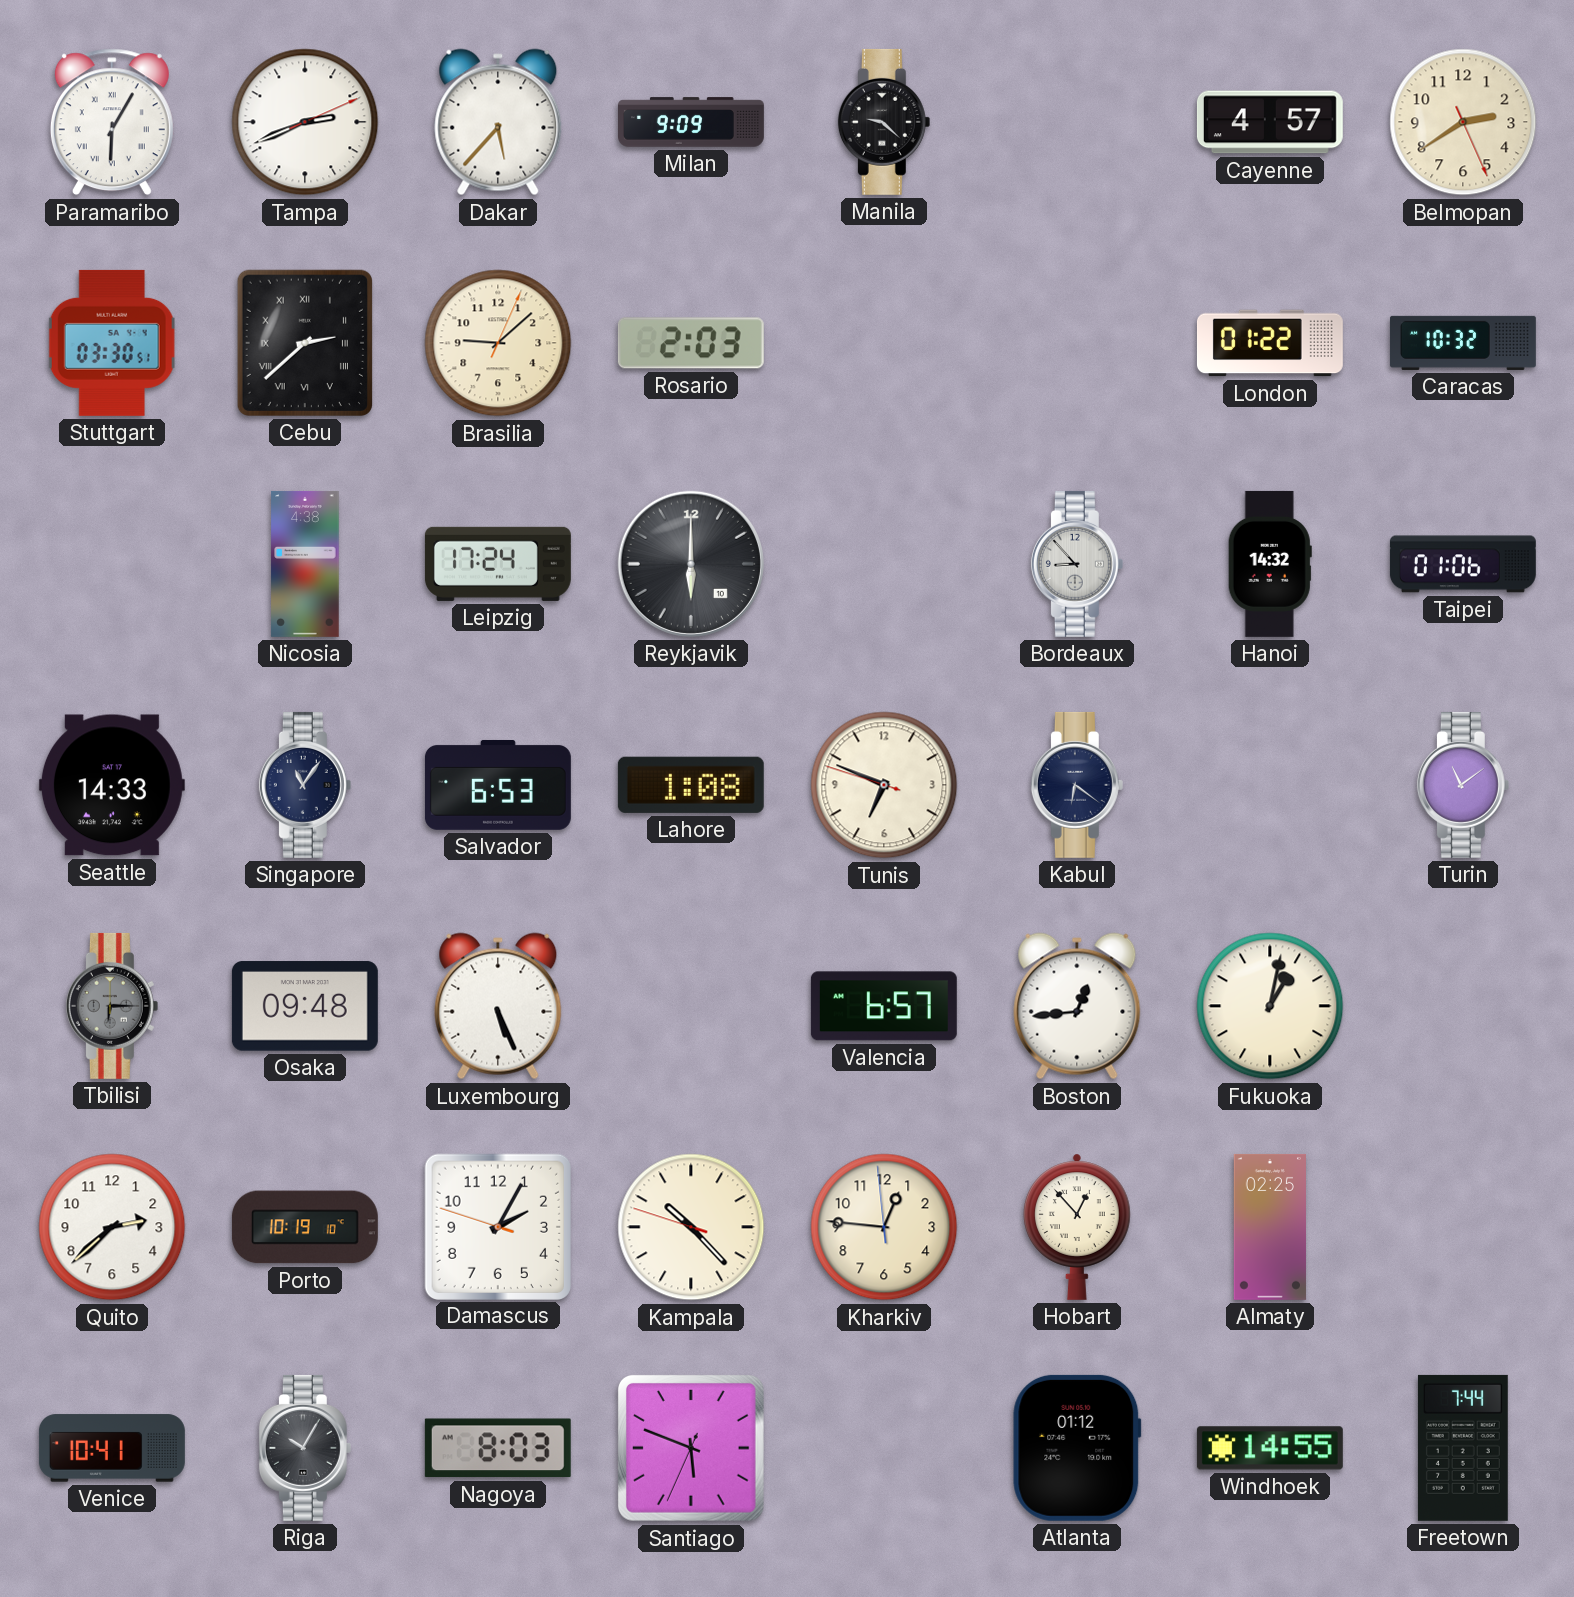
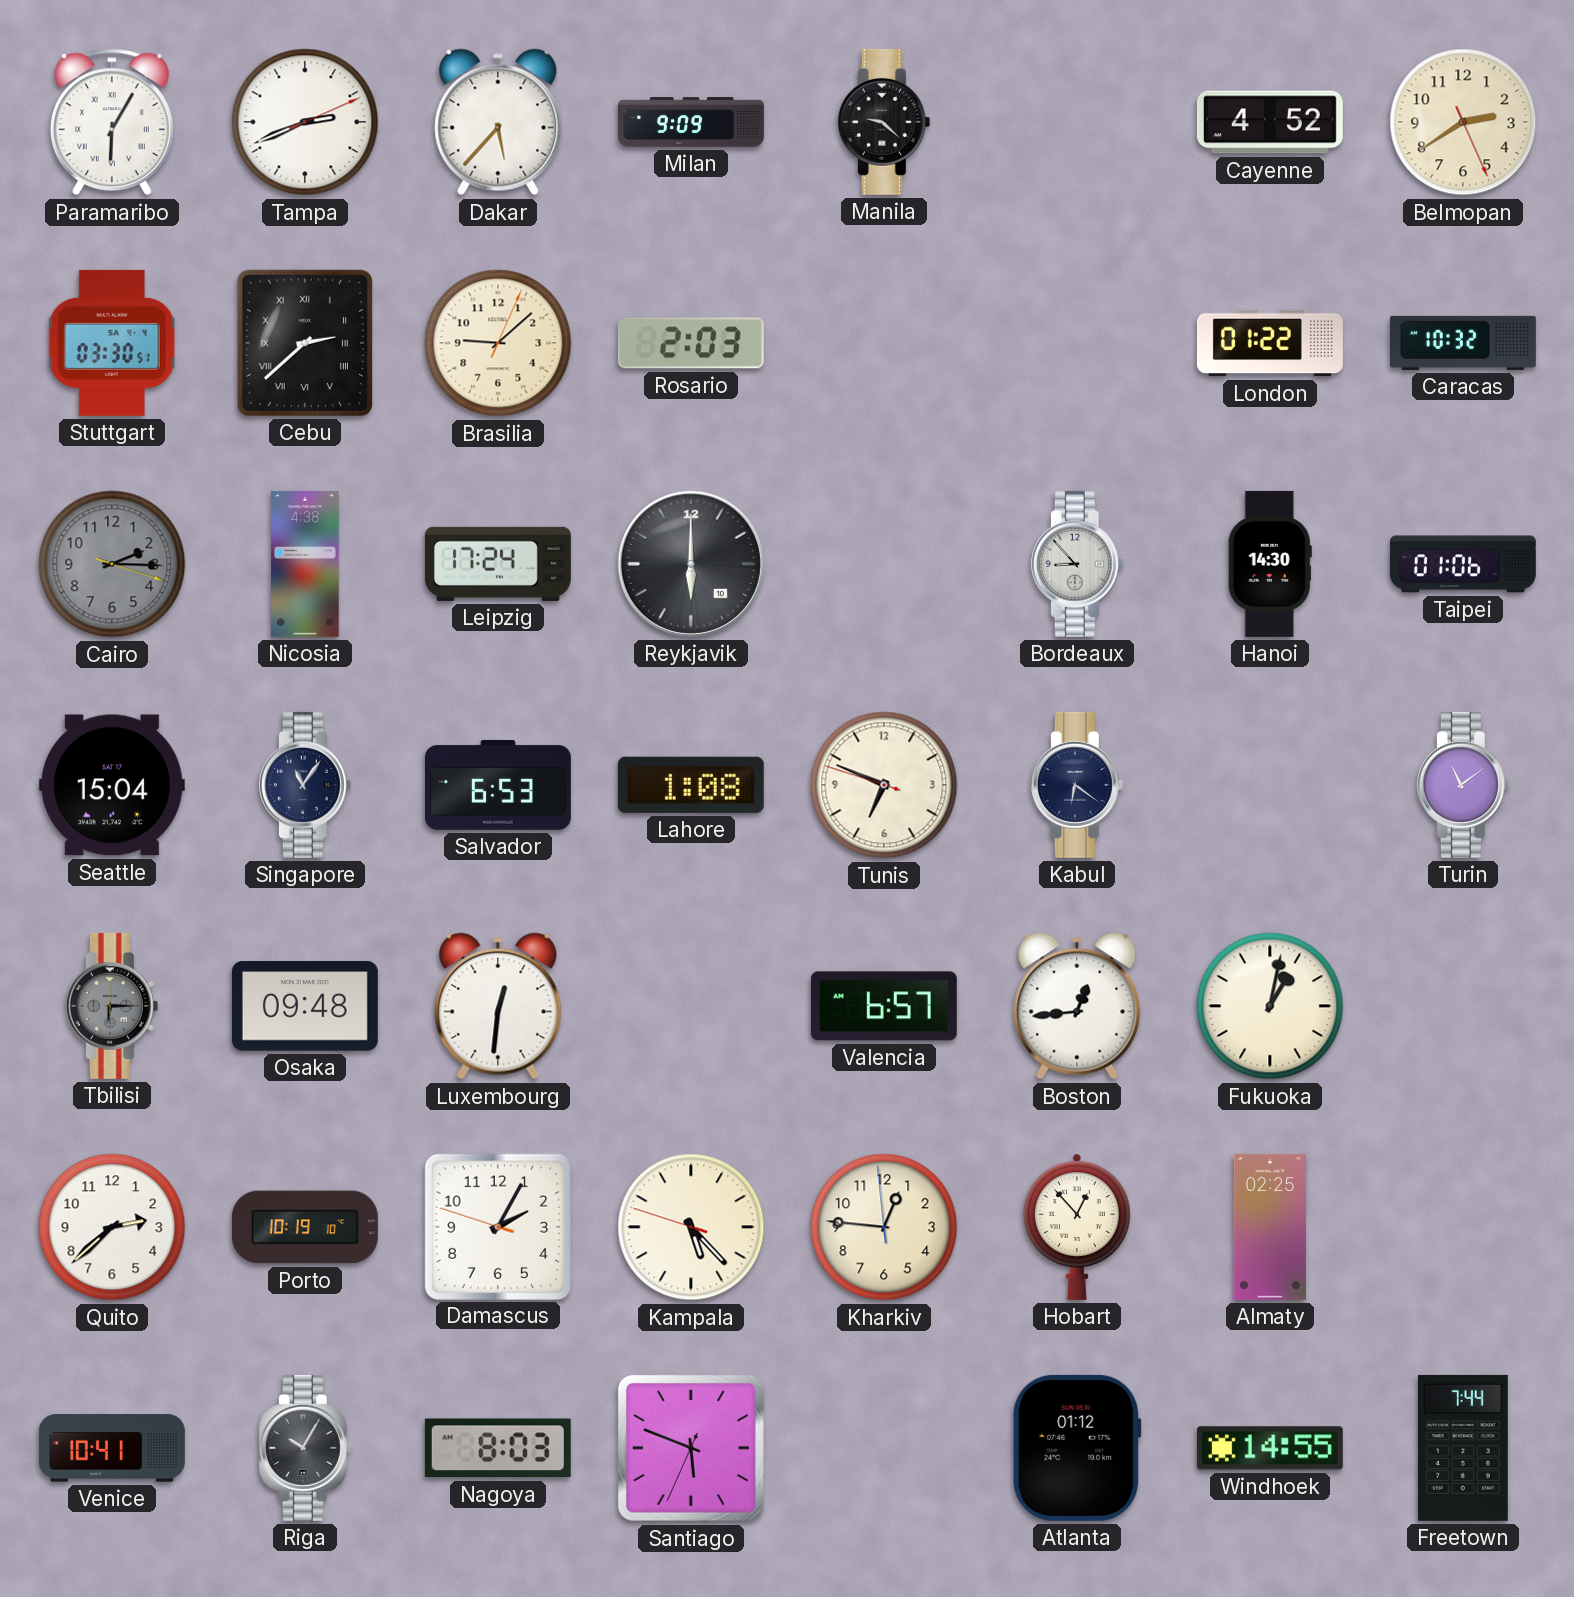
Cayenne: 4:57 -> 4:52 (1270, 122)
Cairo: none -> 2:15 (112, 564)
Hanoi: 14:32 -> 14:30 (1270, 564)
Seattle: 14:33 -> 15:04 (112, 785)
Luxembourg: 5:26 -> 12:31 (498, 1006)
Kampala: 10:22 -> 5:22 (691, 1227)
